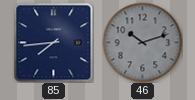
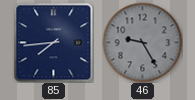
46: 10:12 -> 9:25 (142, 42)
